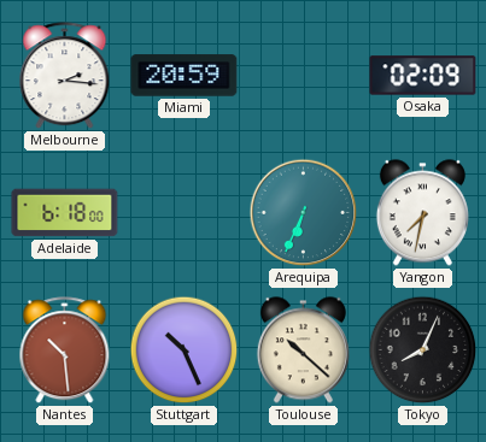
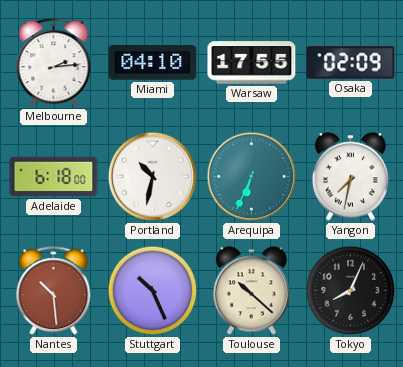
Melbourne: 2:16 -> 2:14 (54, 63)
Miami: 20:59 -> 04:10 (153, 63)
Warsaw: none -> 17:55 (252, 63)
Portland: none -> 10:32 (153, 177)
